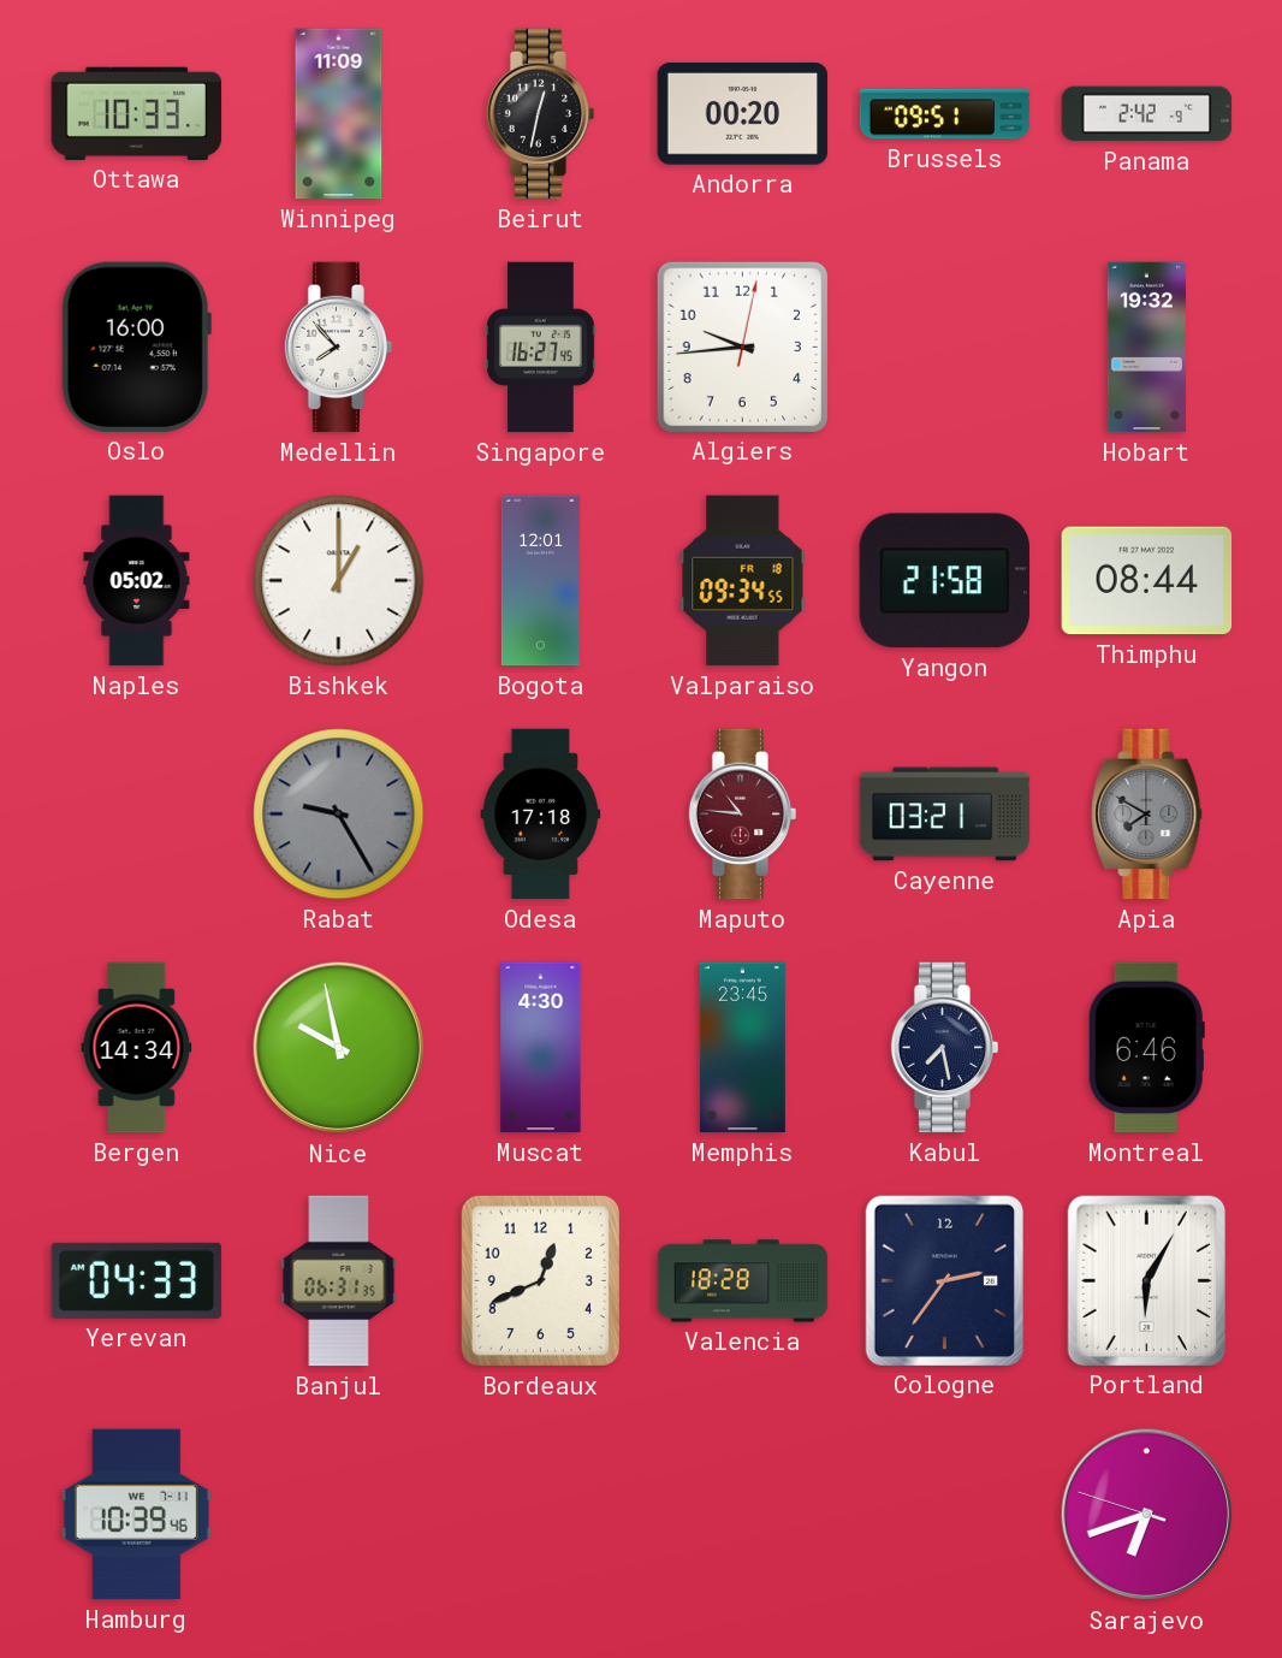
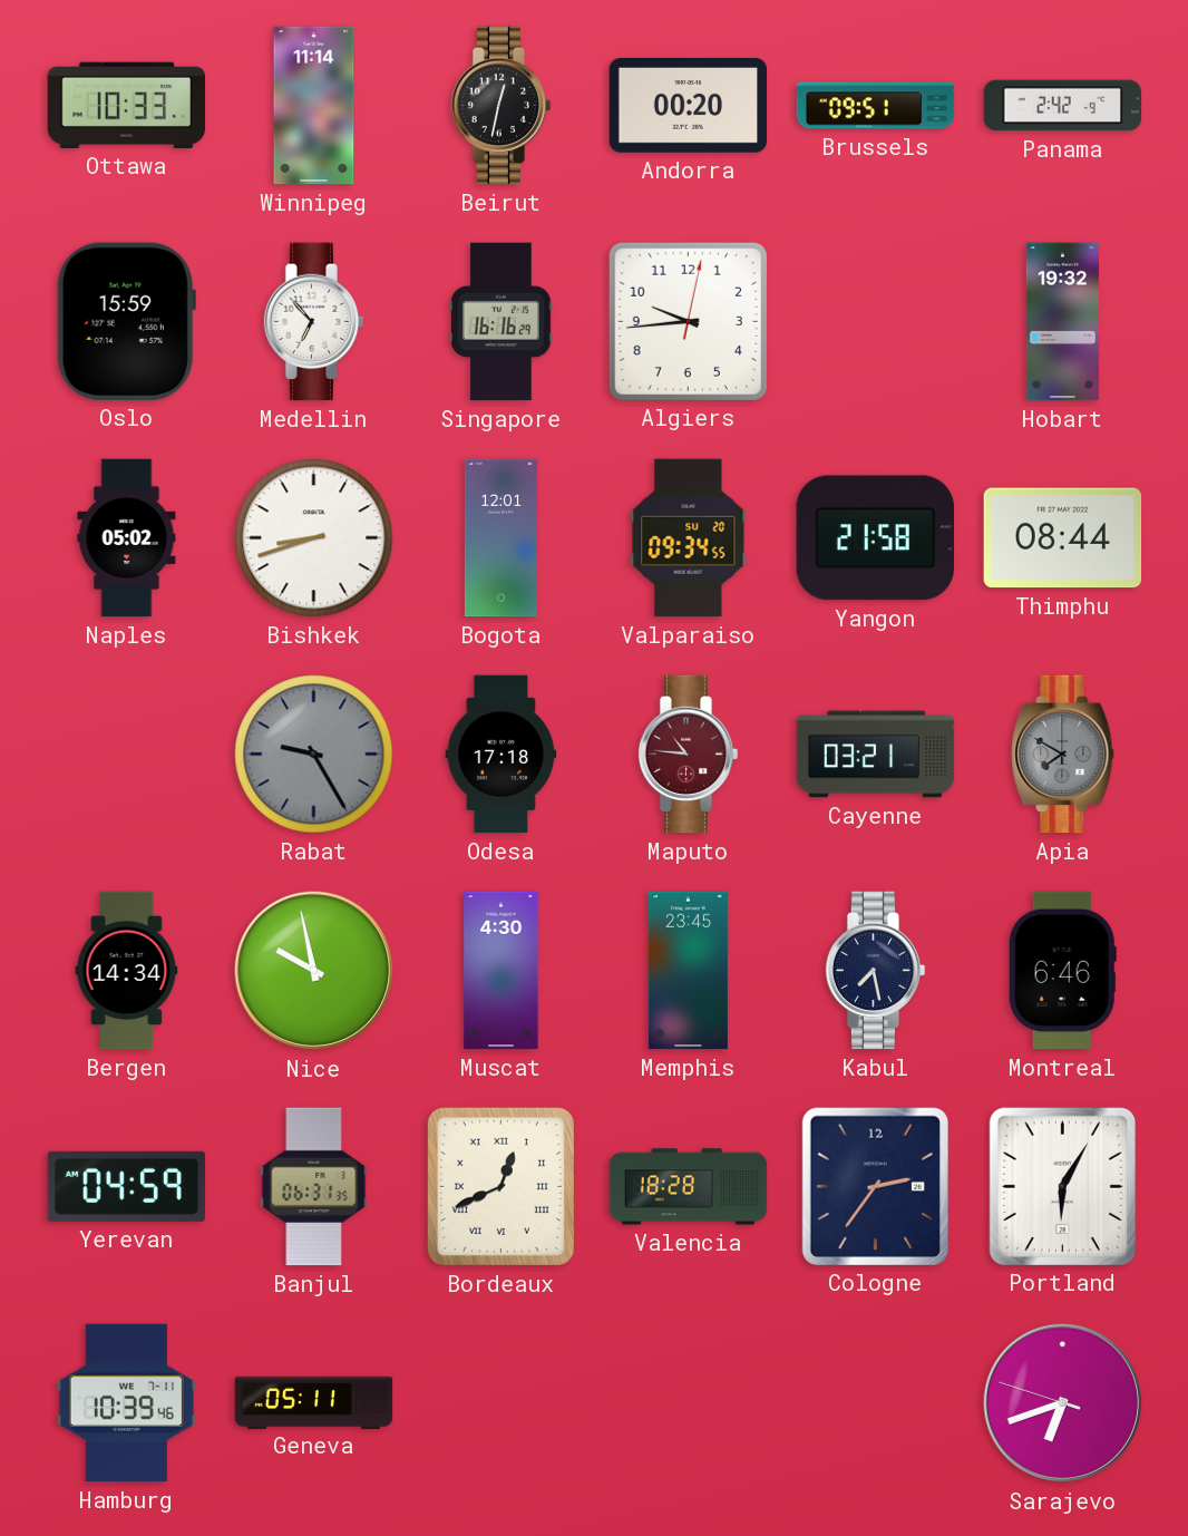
Winnipeg: 11:09 -> 11:14 (314, 106)
Oslo: 16:00 -> 15:59 (126, 321)
Medellin: 7:53 -> 6:53 (314, 322)
Singapore: 16:27 -> 16:16 (502, 322)
Bishkek: 1:00 -> 8:42 (314, 538)
Valparaiso date: FR 18 -> SU 20 (689, 538)
Yerevan: 04:33 -> 04:59 (127, 1186)
Bordeaux numerals: Arabic -> Roman (500, 1186)
Geneva: none -> 05:11 (314, 1402)
